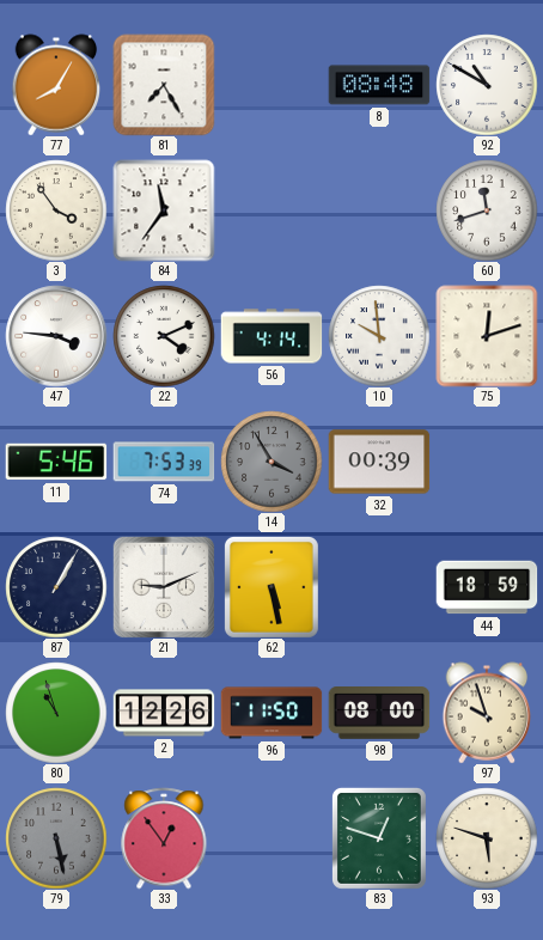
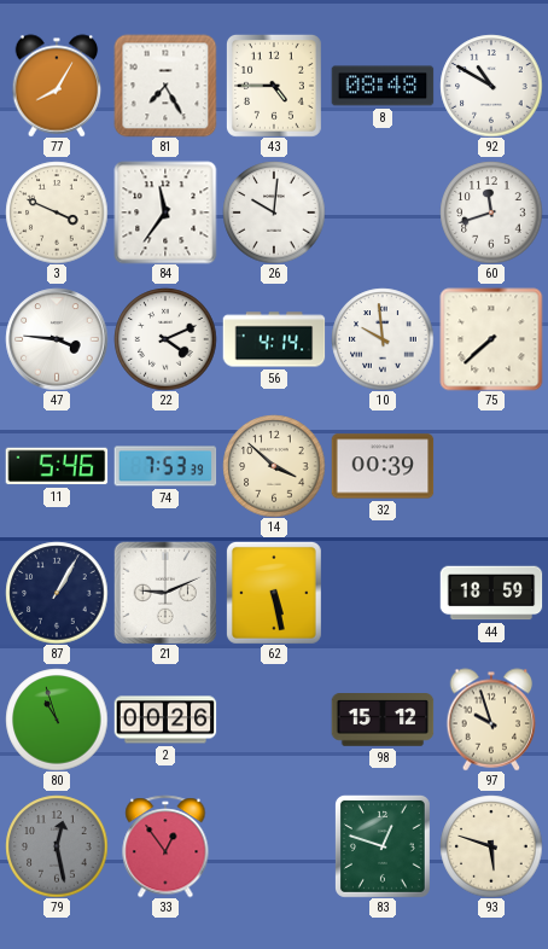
43: none -> 4:45 (274, 86)
3: 3:54 -> 3:49 (57, 212)
26: none -> 10:01 (274, 212)
75: 12:12 -> 7:38 (491, 339)
14: 3:55 -> 3:52 (274, 466)
14 dial: grey -> cream (274, 466)
2: 12:26 -> 00:26 (165, 720)
96: 11:50 -> none (271, 713)
98: 08:00 -> 15:12 (383, 720)
79: 5:28 -> 12:28 (57, 846)
